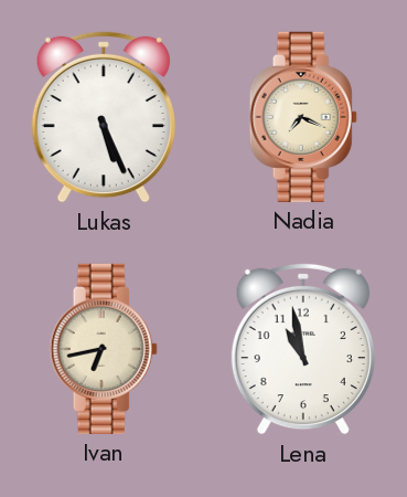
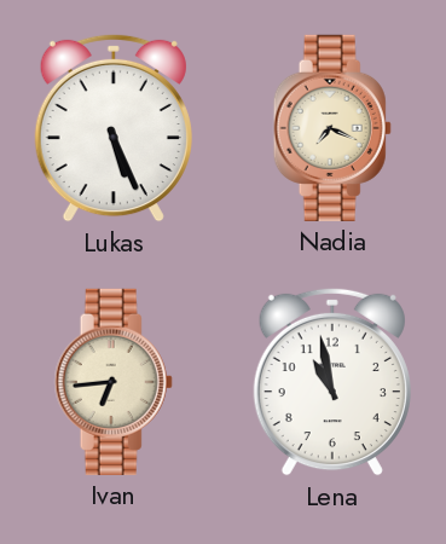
Ivan: 6:43 -> 6:44 (114, 382)
